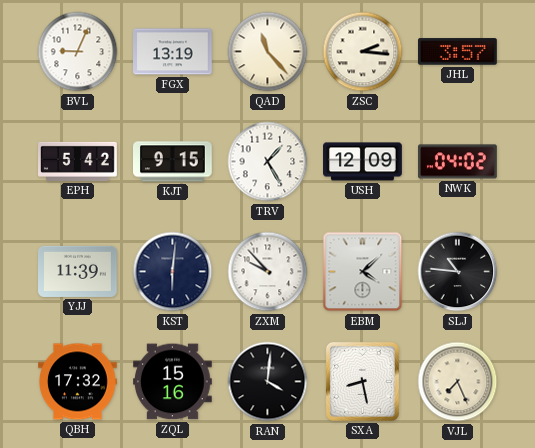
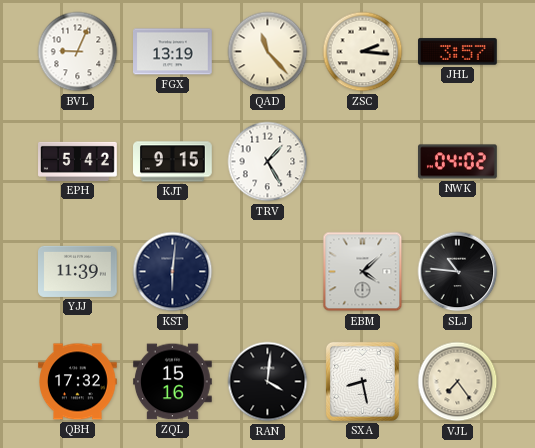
USH: 12:09 -> none (363, 162)
ZXM: 9:53 -> none (268, 272)
VJL: 7:26 -> 7:24 (458, 382)
